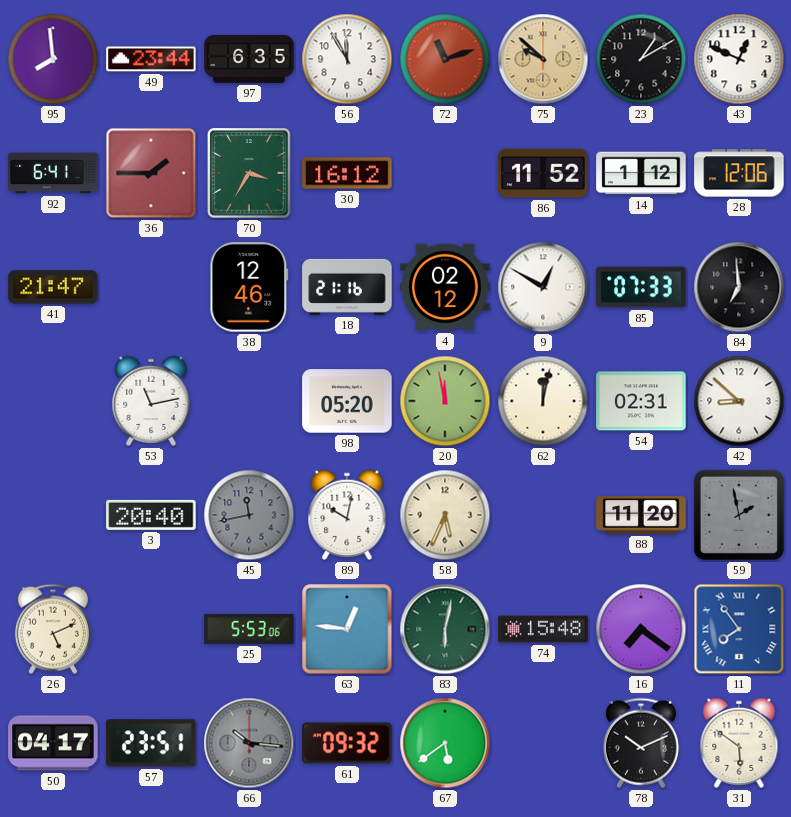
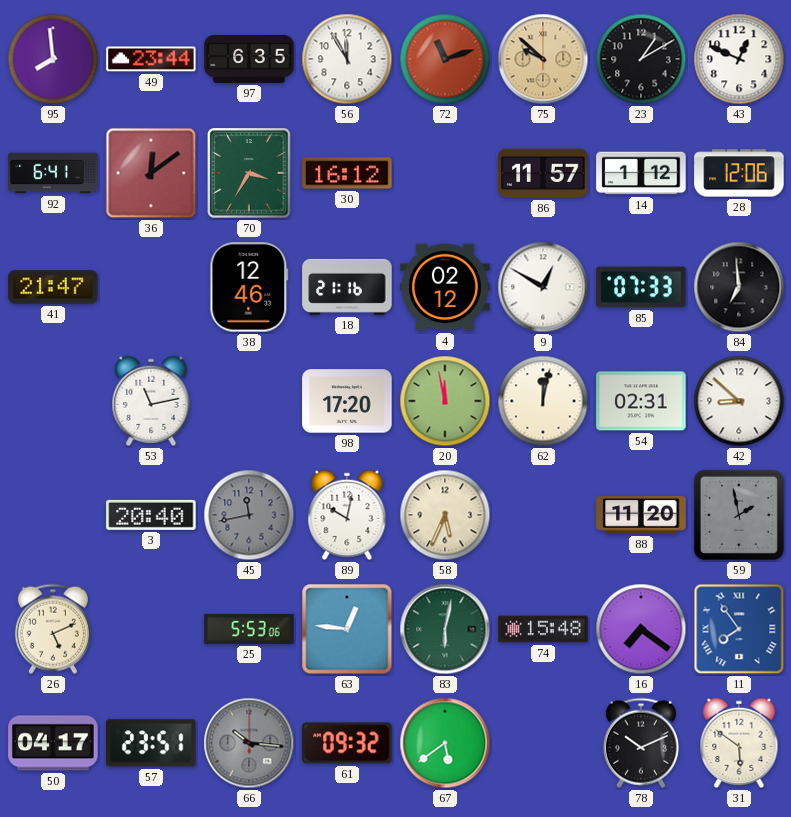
36: 1:45 -> 12:09 (151, 173)
86: 11:52 -> 11:57 (543, 173)
98: 05:20 -> 17:20 (347, 401)
